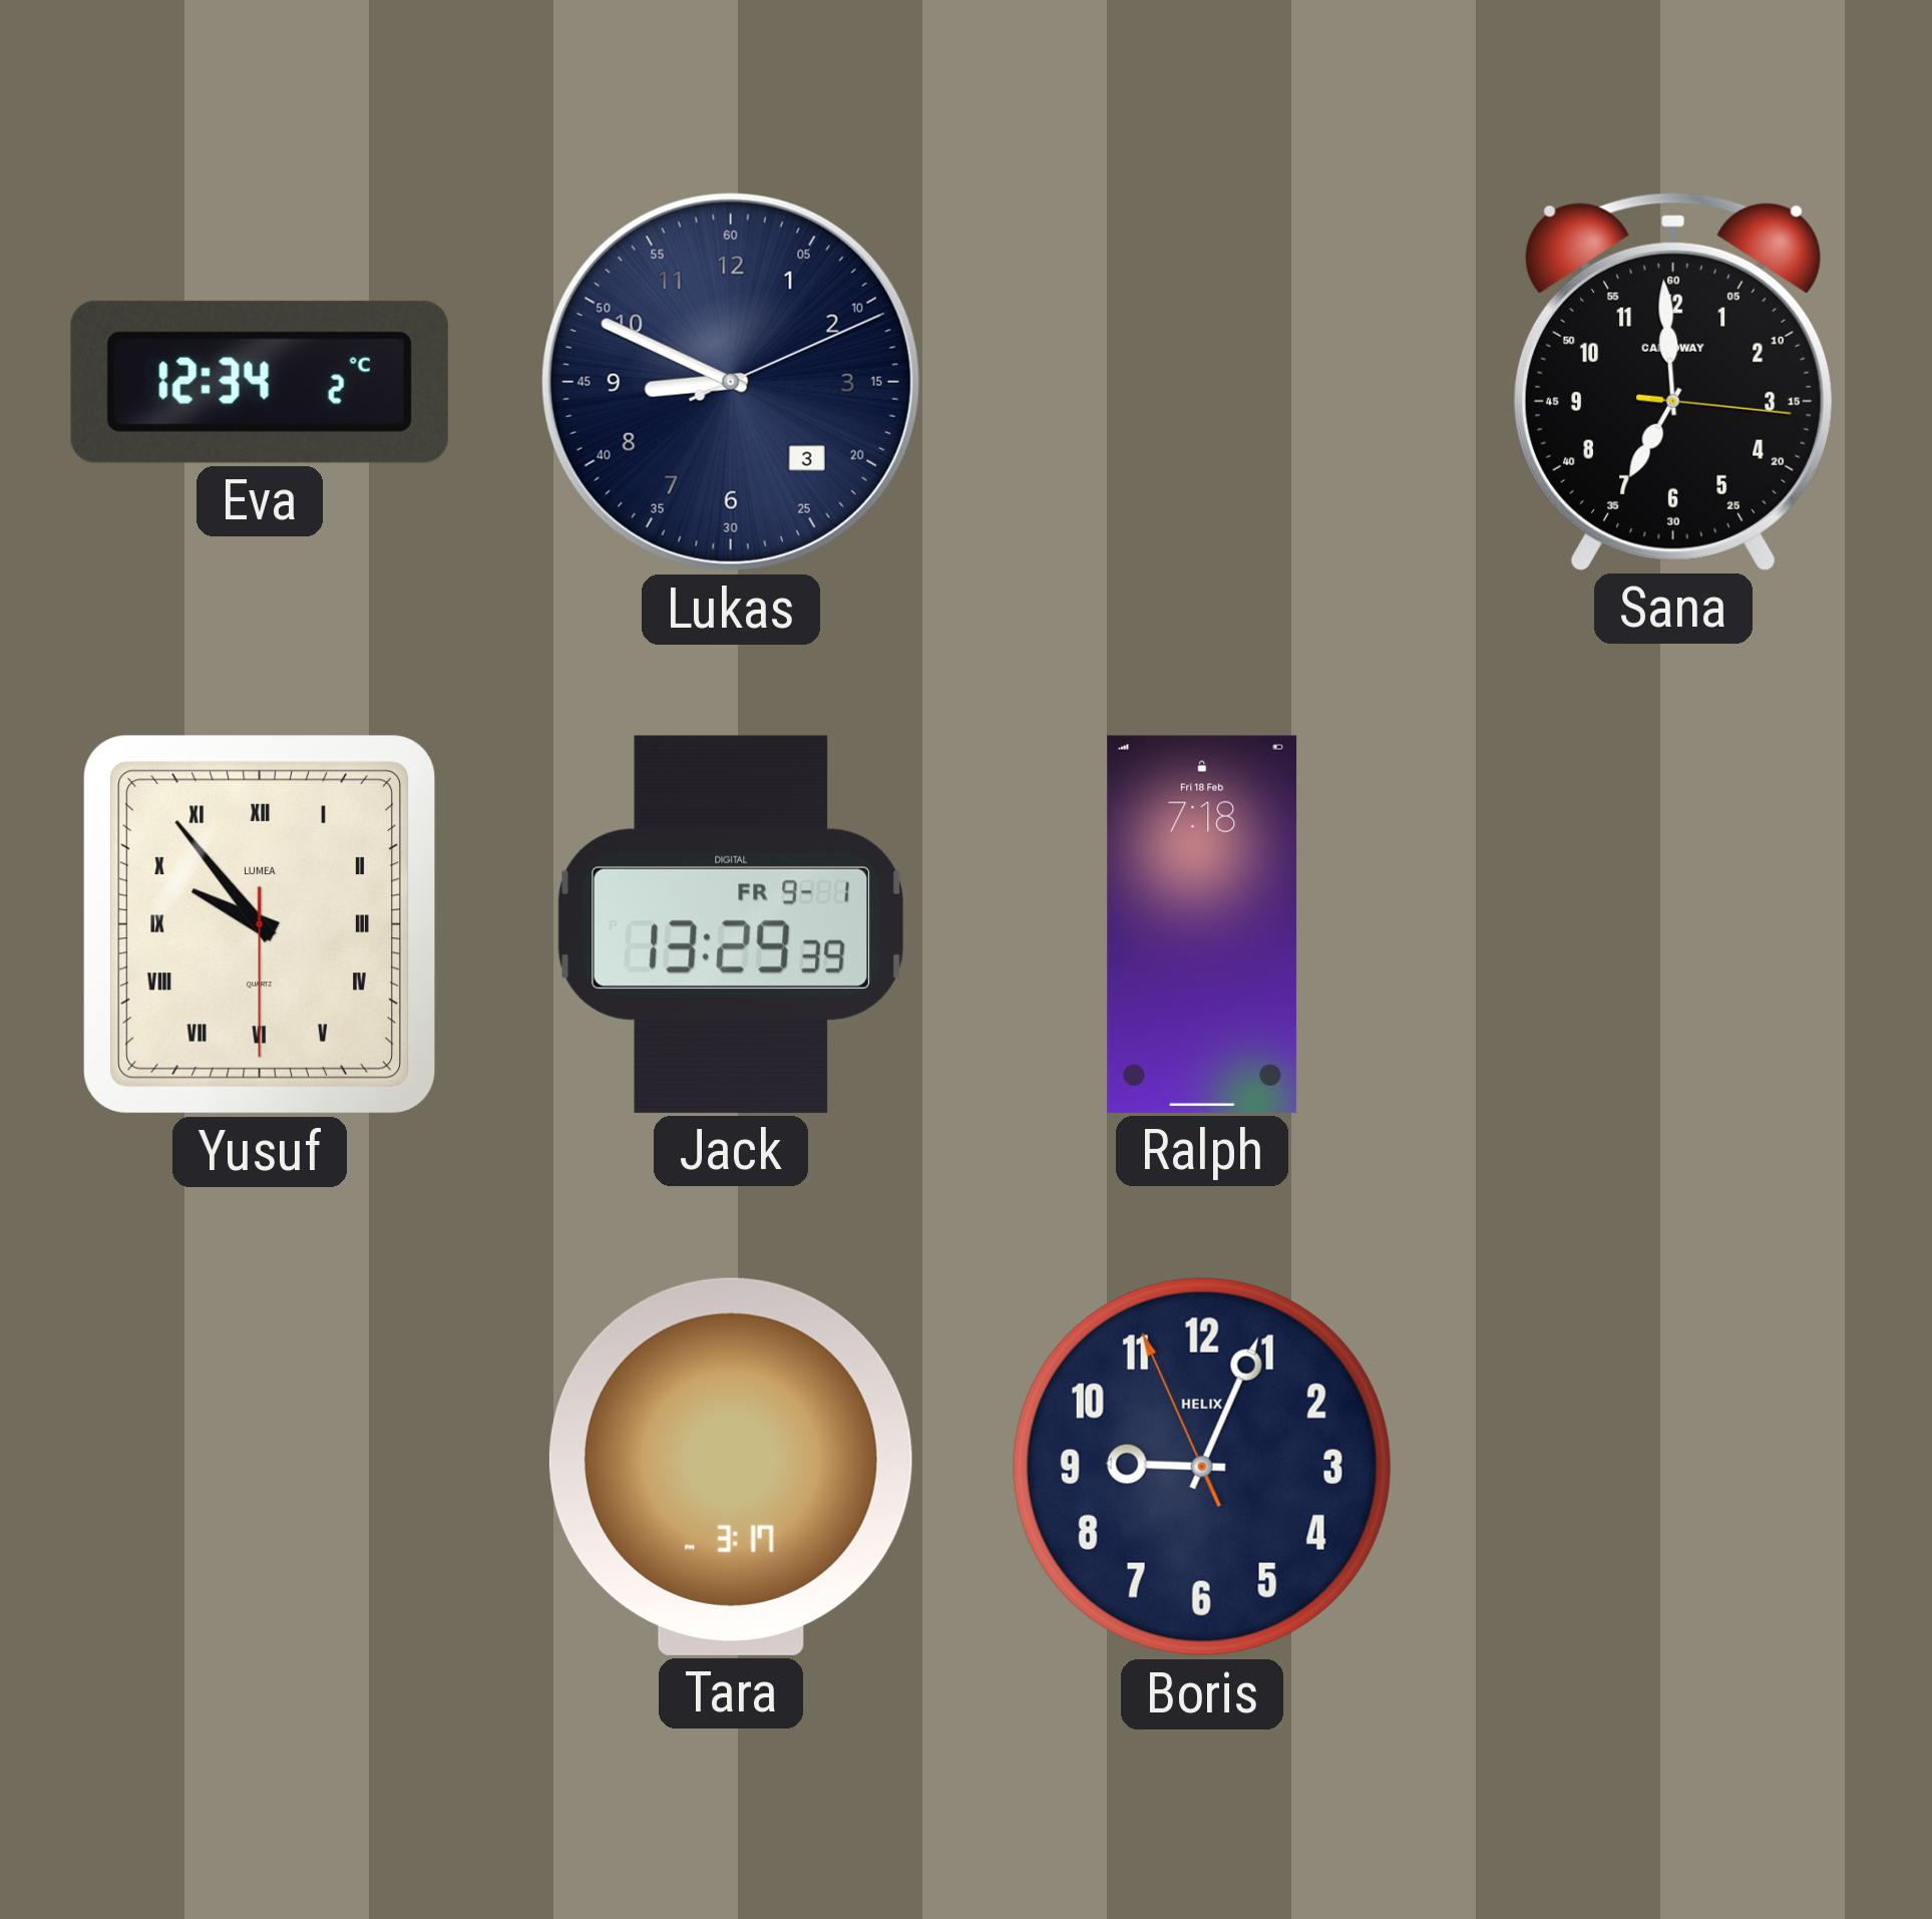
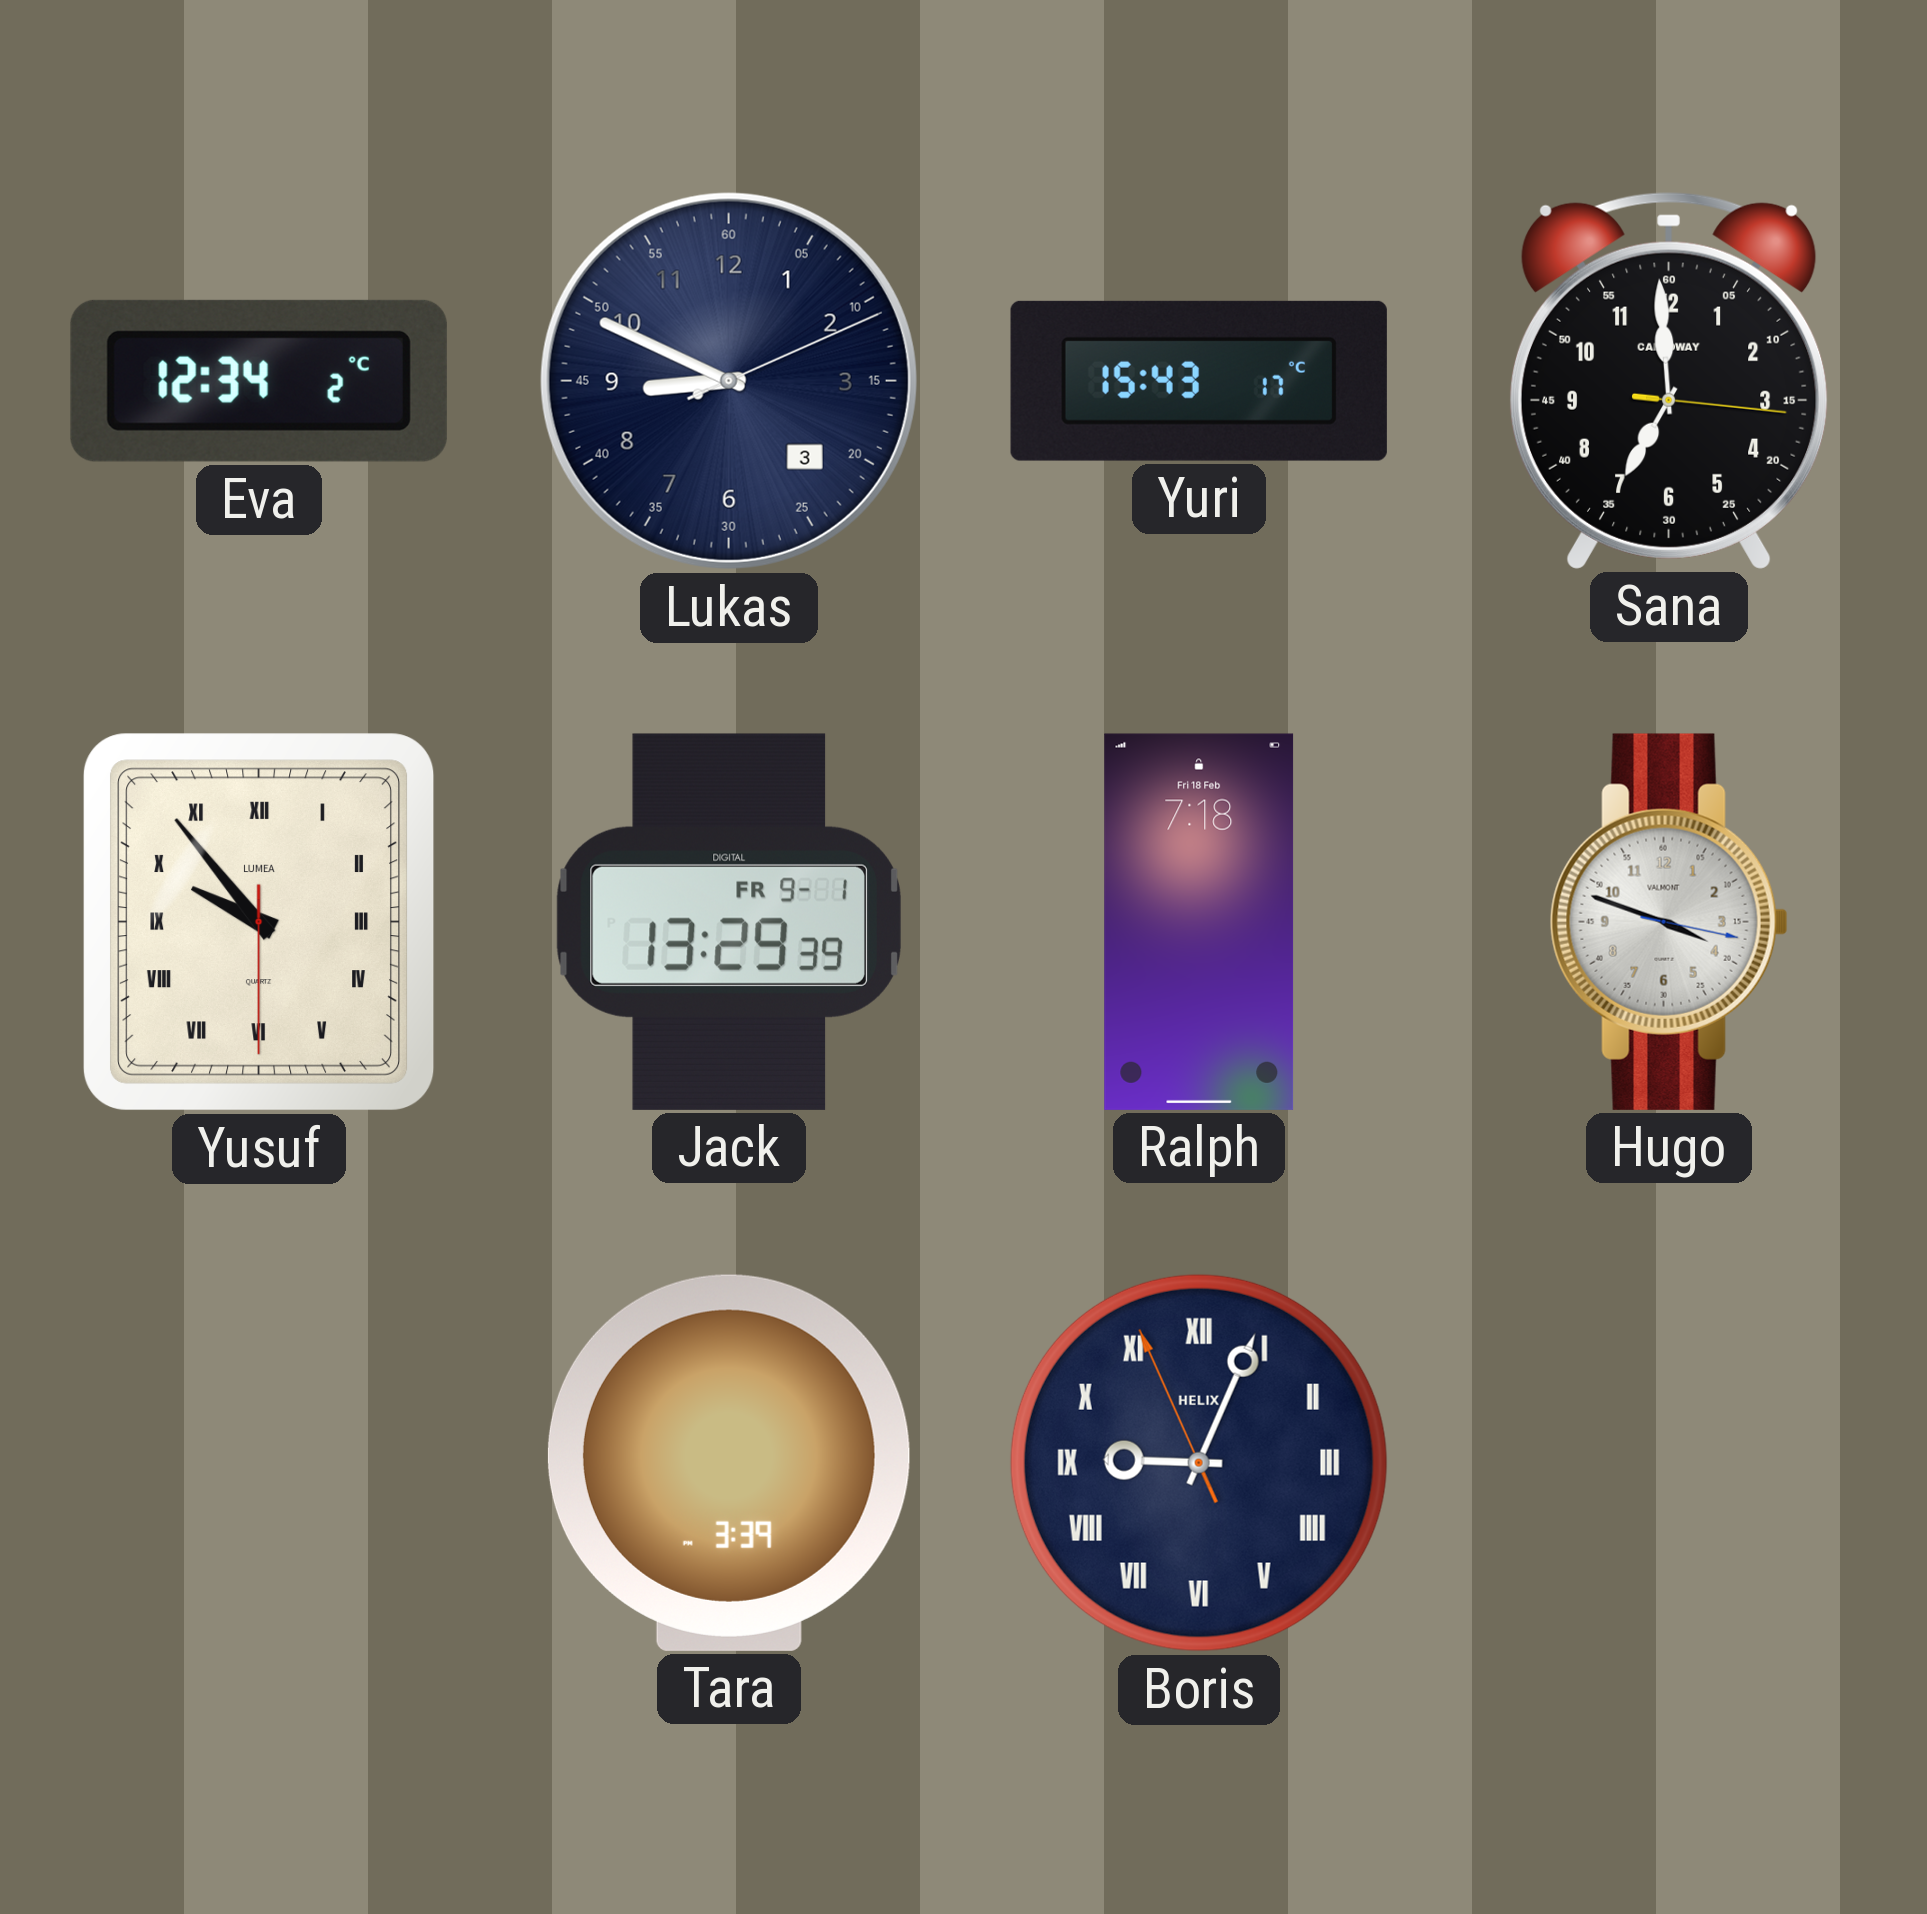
Yuri: none -> 15:43 (1199, 381)
Hugo: none -> 3:48 (1669, 922)
Tara: 3:17 -> 3:39 (729, 1463)
Boris numerals: Arabic -> Roman (1199, 1463)
